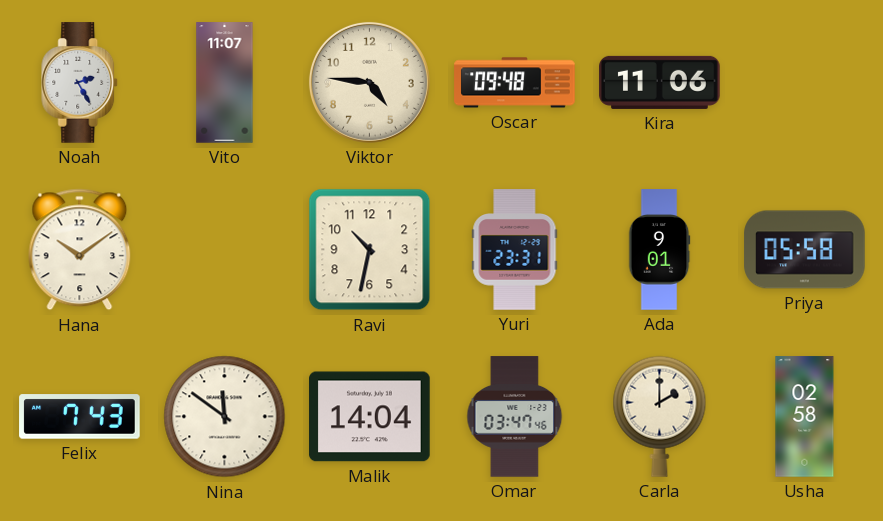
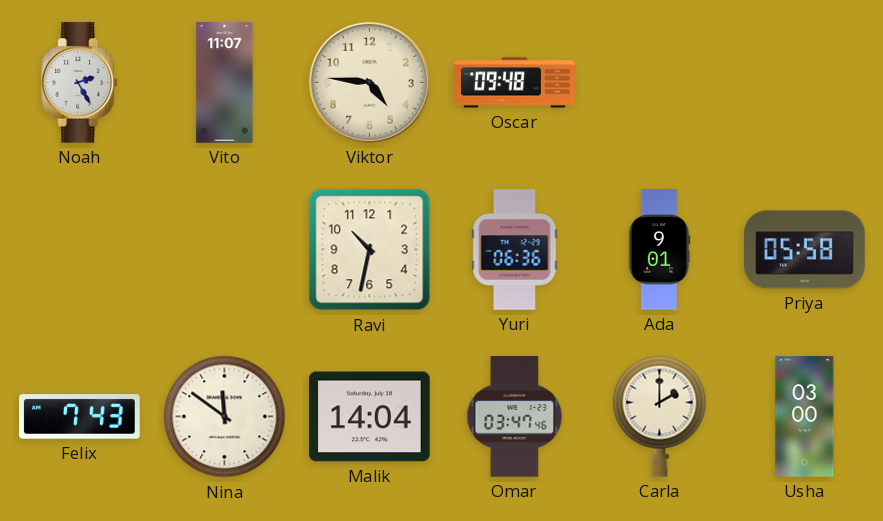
Kira: 11:06 -> none (660, 82)
Hana: 10:09 -> none (80, 250)
Yuri: 23:31 -> 06:36 (515, 250)
Usha: 02:58 -> 03:00 (805, 417)
